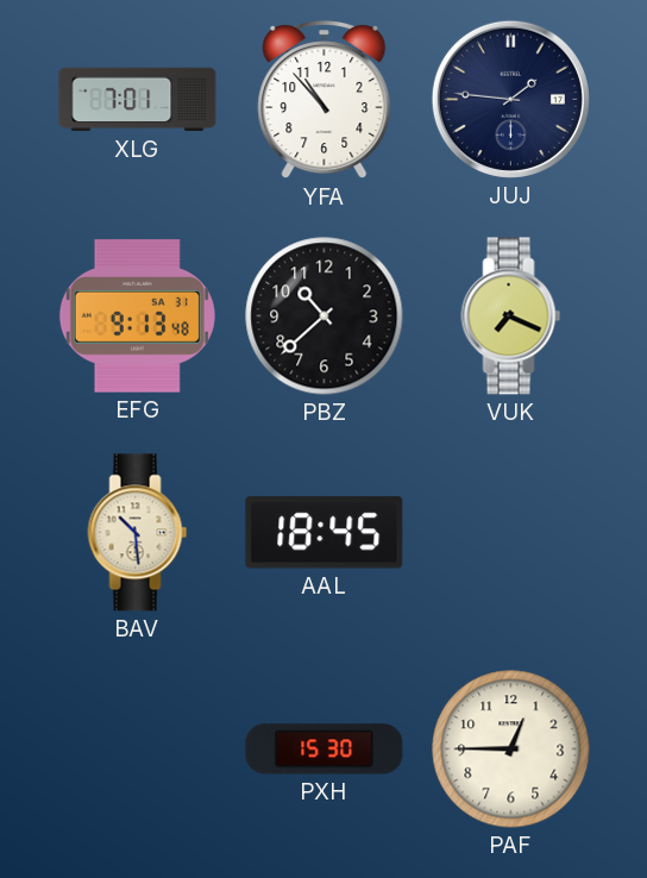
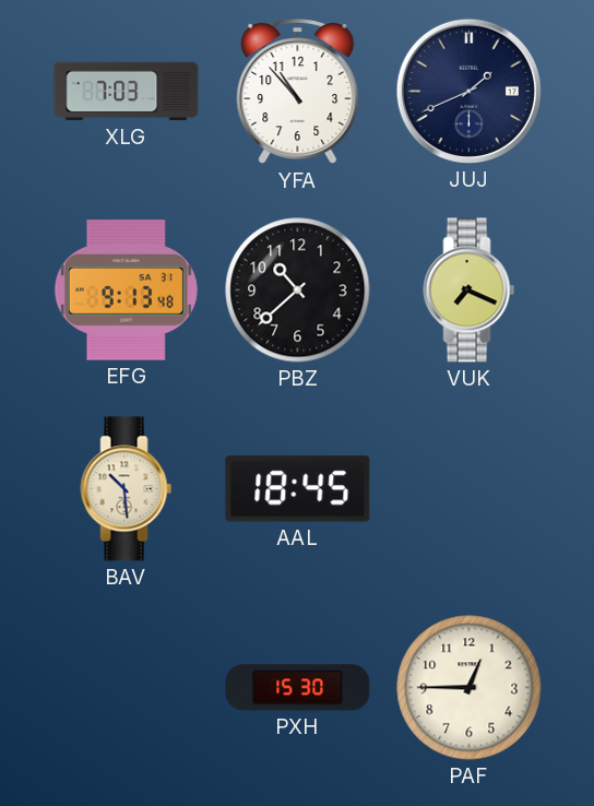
XLG: 7:01 -> 7:03 (127, 92)
JUJ: 1:46 -> 1:41 (468, 91)
